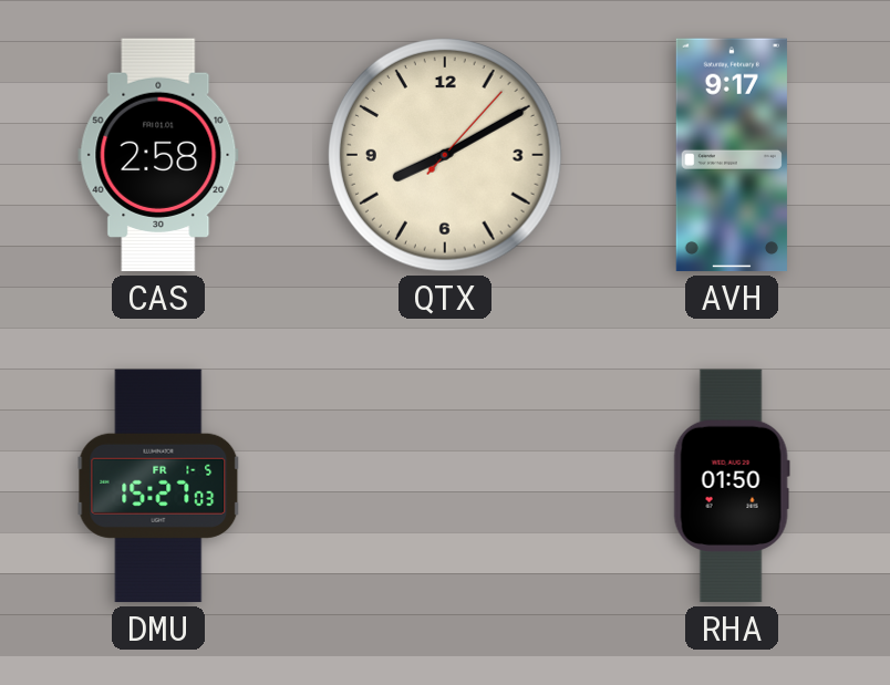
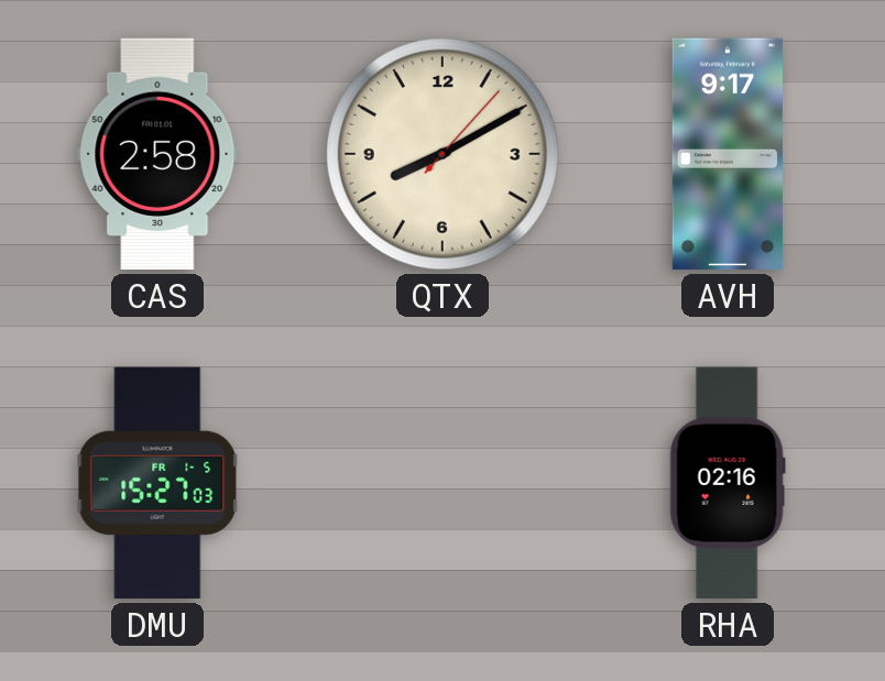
RHA: 01:50 -> 02:16 (728, 483)
